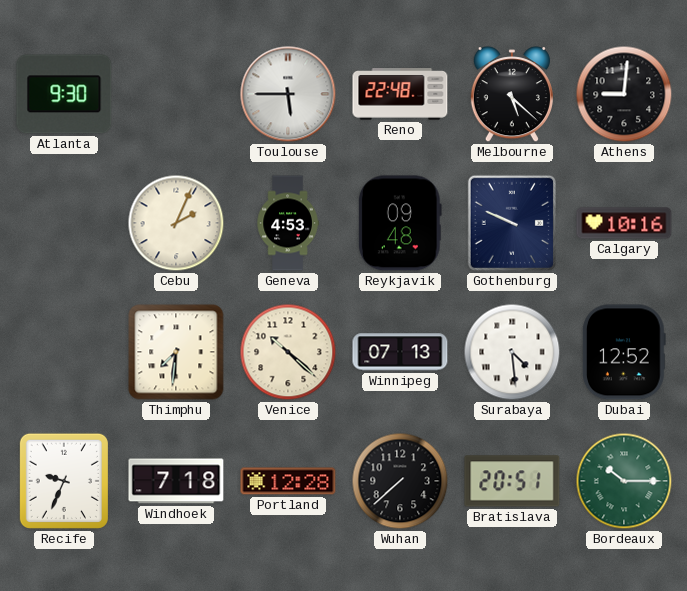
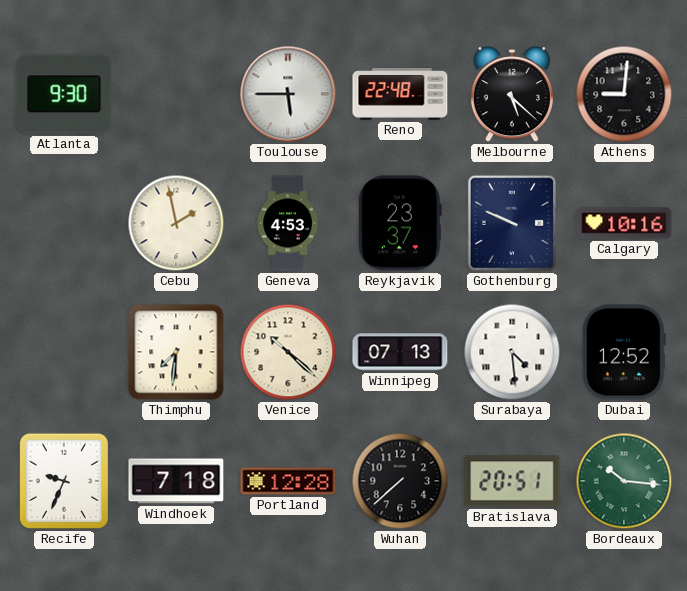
Cebu: 2:04 -> 1:58 (176, 223)
Reykjavik: 09:48 -> 23:37 (400, 223)
Bordeaux: 10:15 -> 10:16 (624, 481)
